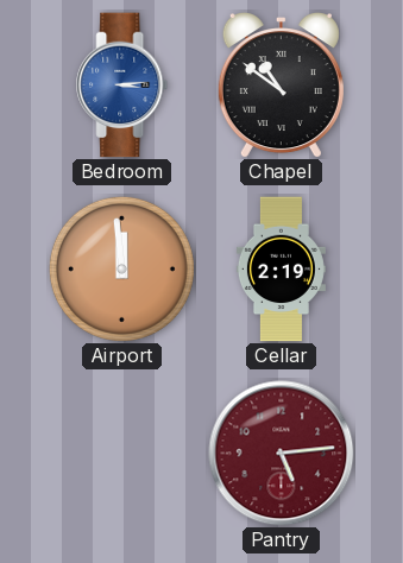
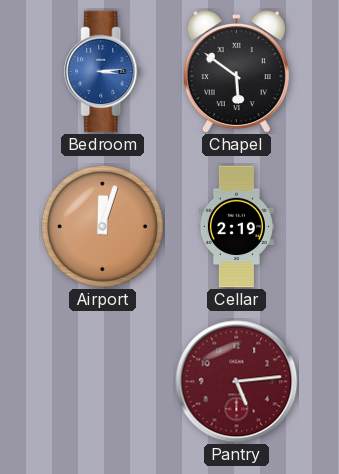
Chapel: 10:51 -> 5:51 (236, 72)
Airport: 11:59 -> 12:03 (102, 226)
